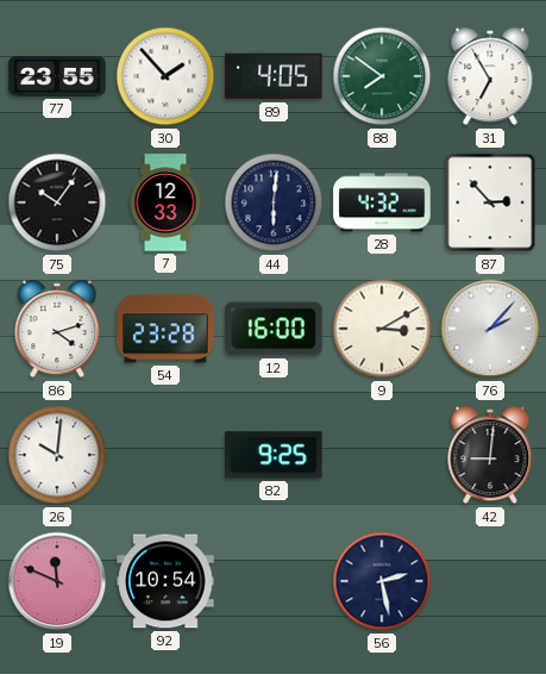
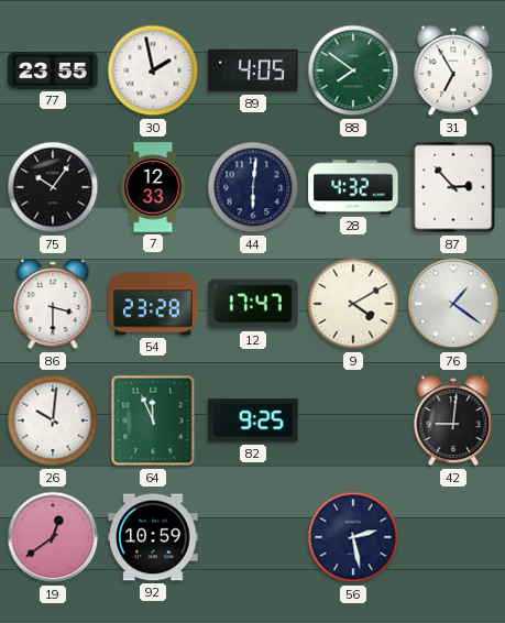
30: 1:53 -> 1:58 (153, 70)
86: 4:12 -> 3:30 (53, 304)
12: 16:00 -> 17:47 (253, 304)
9: 3:10 -> 4:10 (353, 304)
76: 2:07 -> 1:21 (453, 304)
64: none -> 11:56 (153, 420)
19: 11:49 -> 12:39 (53, 537)
92: 10:54 -> 10:59 (153, 537)
